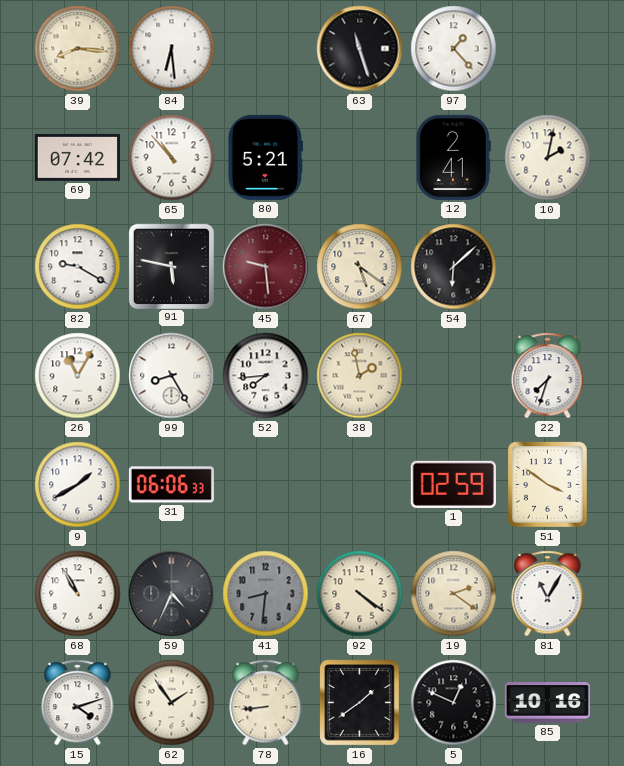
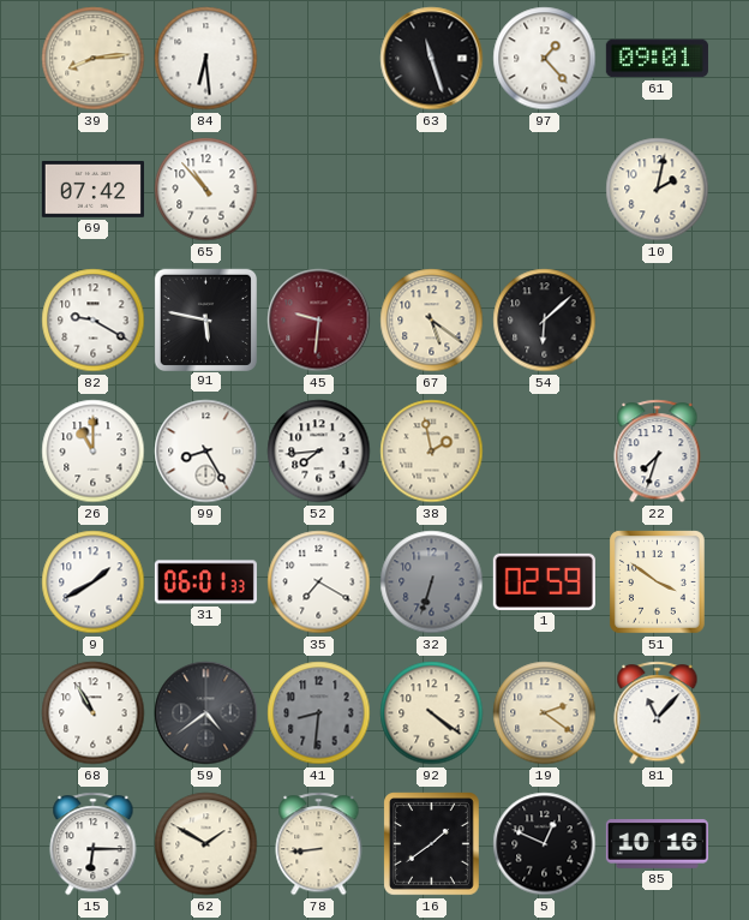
39: 8:16 -> 8:14 (94, 59)
61: none -> 09:01 (657, 59)
80: 5:21 -> none (265, 157)
12: 2:41 -> none (453, 157)
45: 9:29 -> 9:31 (319, 321)
26: 11:05 -> 11:00 (94, 452)
31: 06:06 -> 06:01 (205, 583)
35: none -> 7:20 (319, 583)
32: none -> 6:33 (432, 583)
59: 4:34 -> 4:39 (206, 713)
81: 11:05 -> 11:07 (658, 713)
15: 4:12 -> 6:15 (94, 844)
62: 1:54 -> 1:50 (206, 844)
